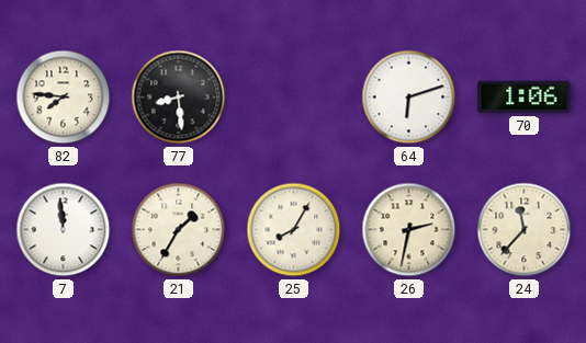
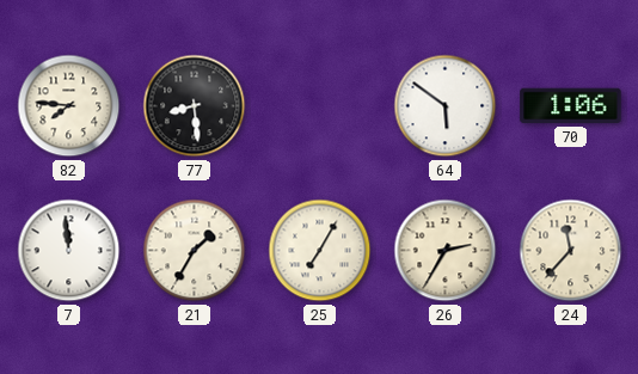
64: 6:12 -> 5:51 (446, 106)
25: 8:05 -> 7:05 (320, 251)
26: 2:32 -> 2:35 (446, 251)
